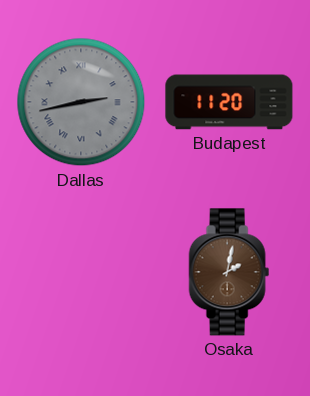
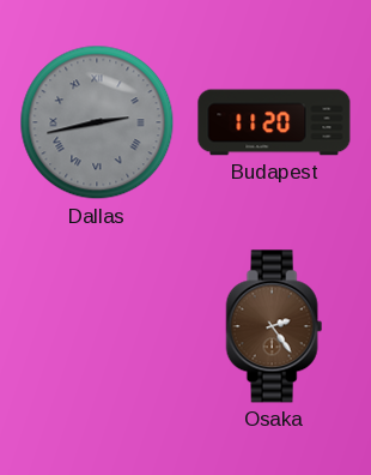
Osaka: 2:02 -> 2:24 (274, 326)
